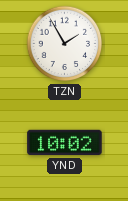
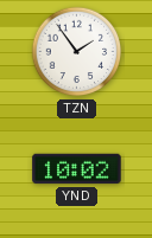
TZN: 1:55 -> 1:54 (77, 52)
